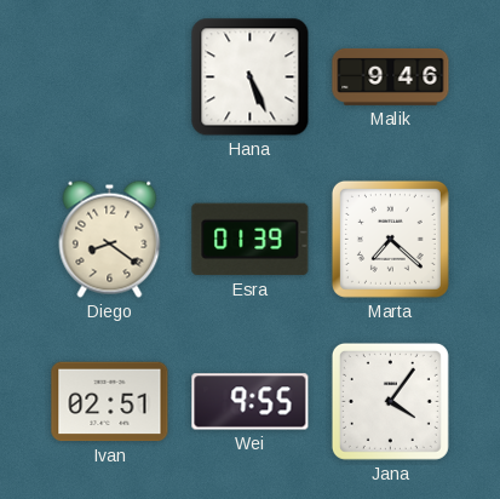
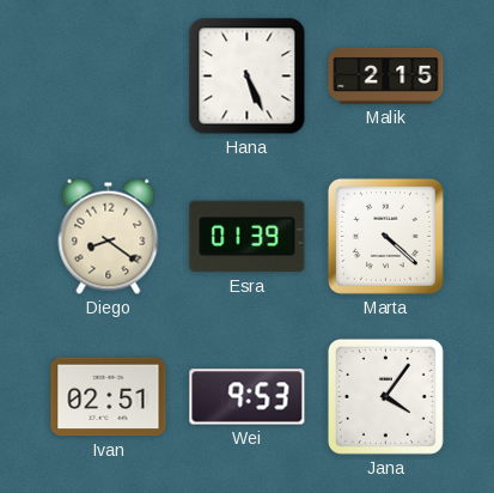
Malik: 9:46 -> 2:15 (386, 75)
Marta: 7:22 -> 4:22 (385, 236)
Wei: 9:55 -> 9:53 (248, 397)
